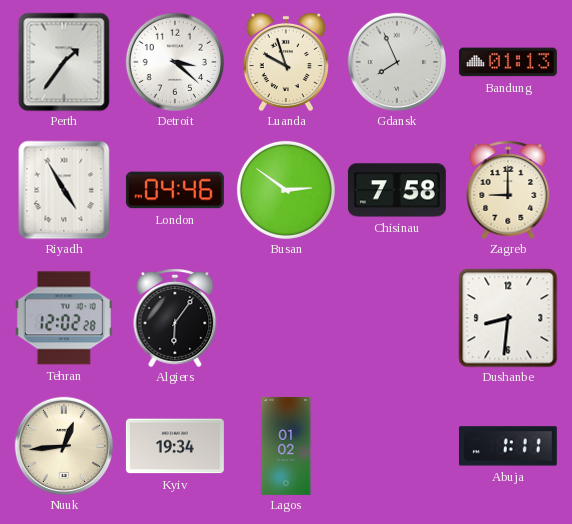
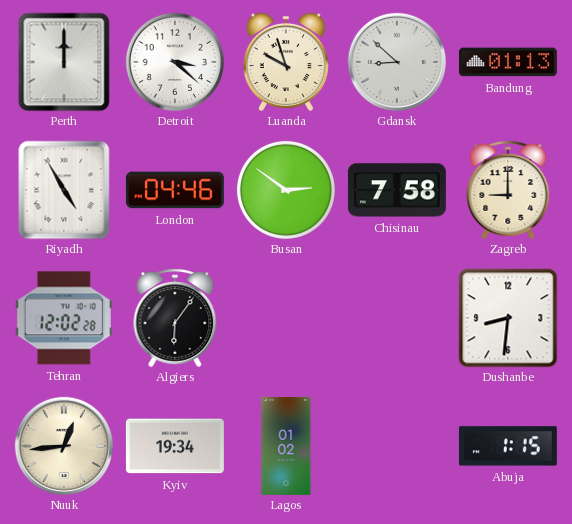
Perth: 1:36 -> 12:00 (64, 62)
Gdansk: 7:56 -> 8:52 (397, 62)
Abuja: 1:11 -> 1:15 (508, 446)
